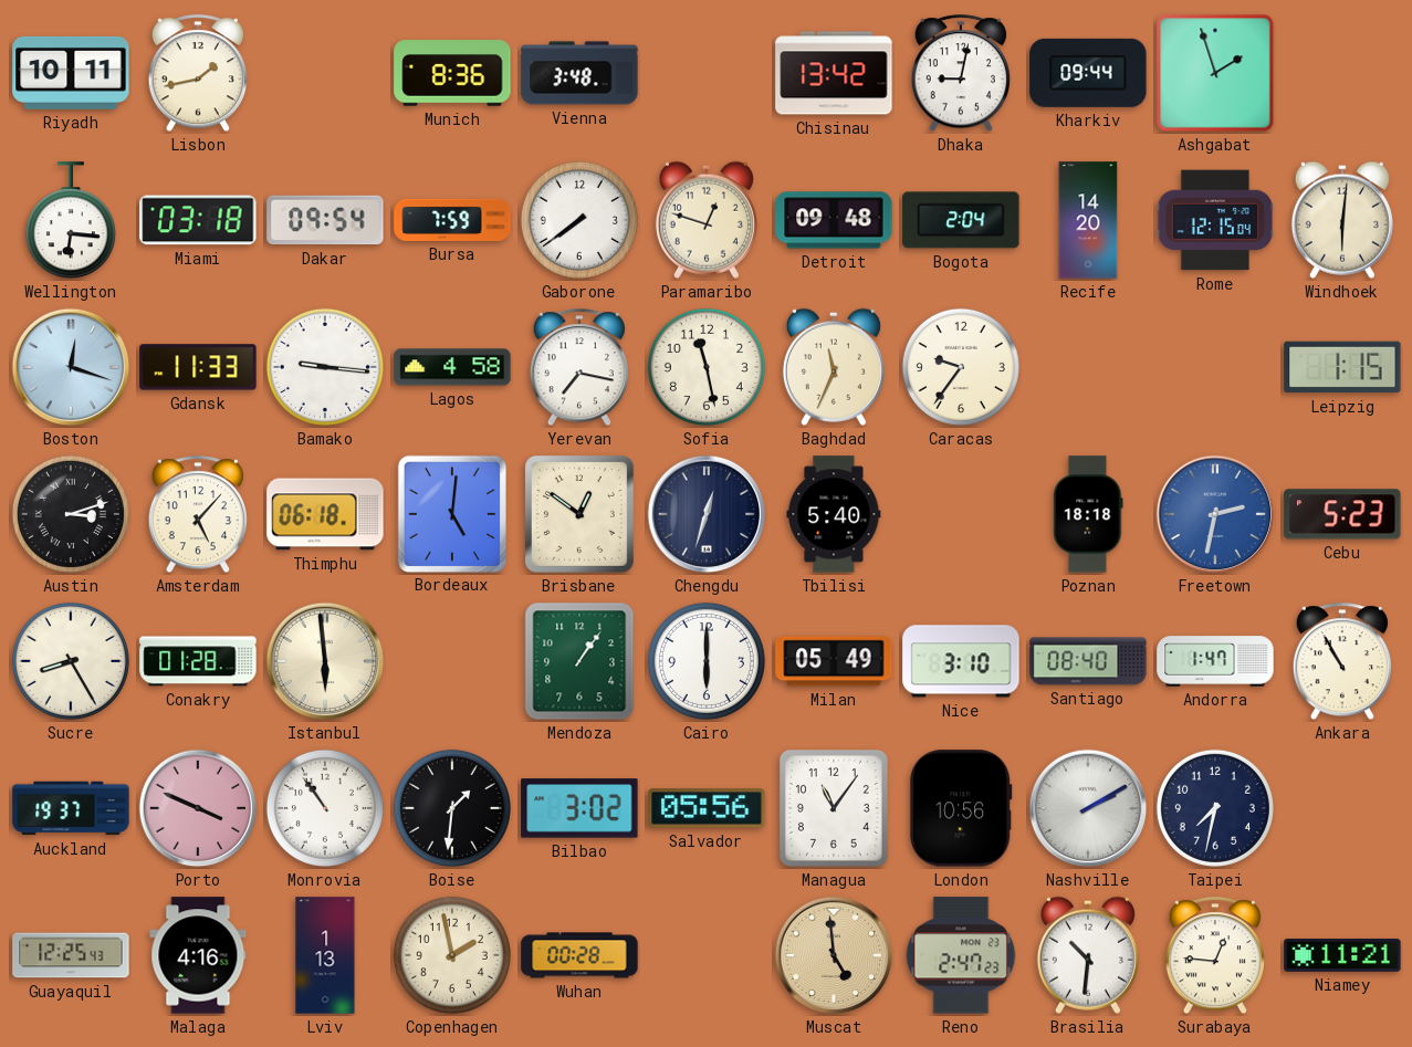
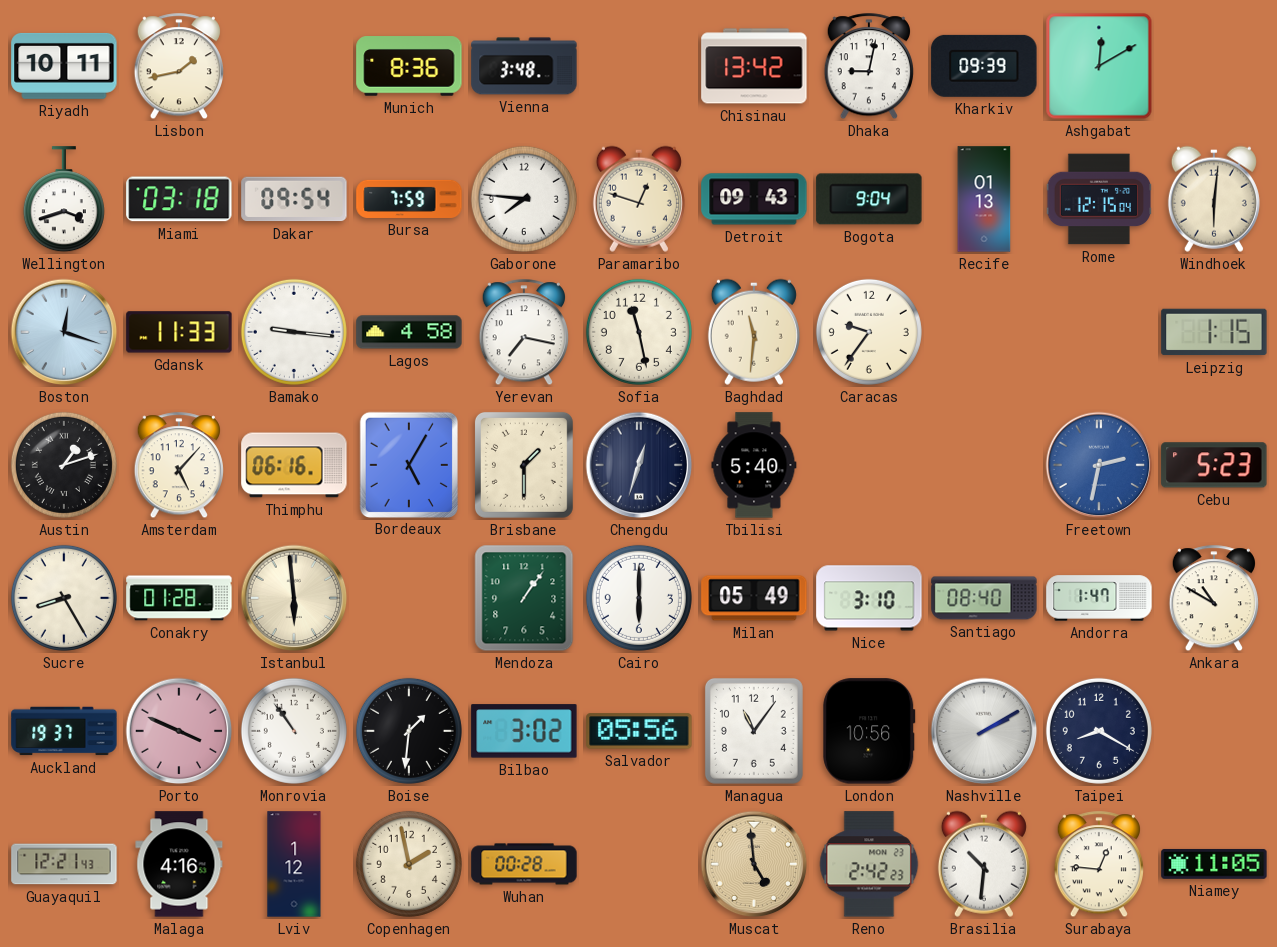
Kharkiv: 09:44 -> 09:39 (984, 66)
Ashgabat: 1:57 -> 12:10 (1099, 66)
Wellington: 6:16 -> 3:42 (64, 200)
Gaborone: 7:39 -> 7:46 (524, 199)
Detroit: 09:48 -> 09:43 (754, 199)
Bogota: 2:04 -> 9:04 (869, 199)
Recife: 14:20 -> 01:13 (984, 199)
Baghdad: 11:34 -> 11:31 (754, 332)
Austin: 3:12 -> 1:12 (64, 465)
Thimphu: 06:18 -> 06:16 (294, 465)
Bordeaux: 5:01 -> 5:05 (408, 464)
Brisbane: 12:51 -> 1:30 (524, 465)
Poznan: 18:18 -> none (1088, 514)
Ankara: 10:55 -> 10:50 (1214, 599)
Taipei: 7:32 -> 8:20 (1099, 731)
Guayaquil: 12:25 -> 12:21 (64, 864)
Lviv: 1:13 -> 1:12 (294, 864)
Reno: 2:47 -> 2:42 (869, 864)
Niamey: 11:21 -> 11:05 (1214, 864)
